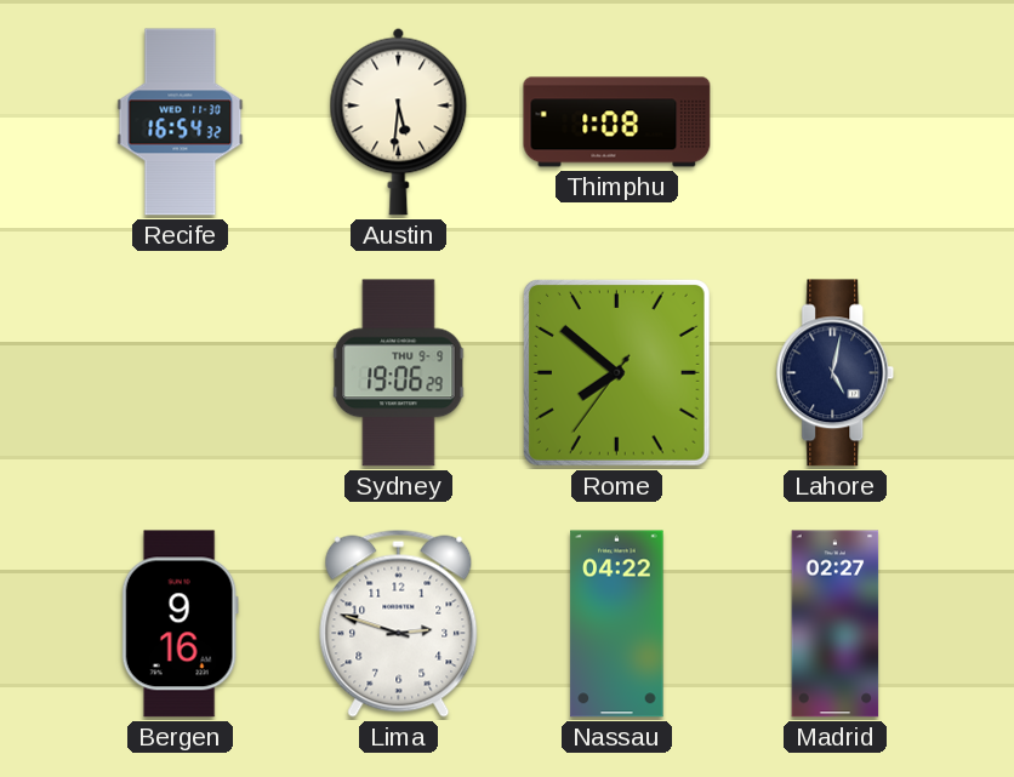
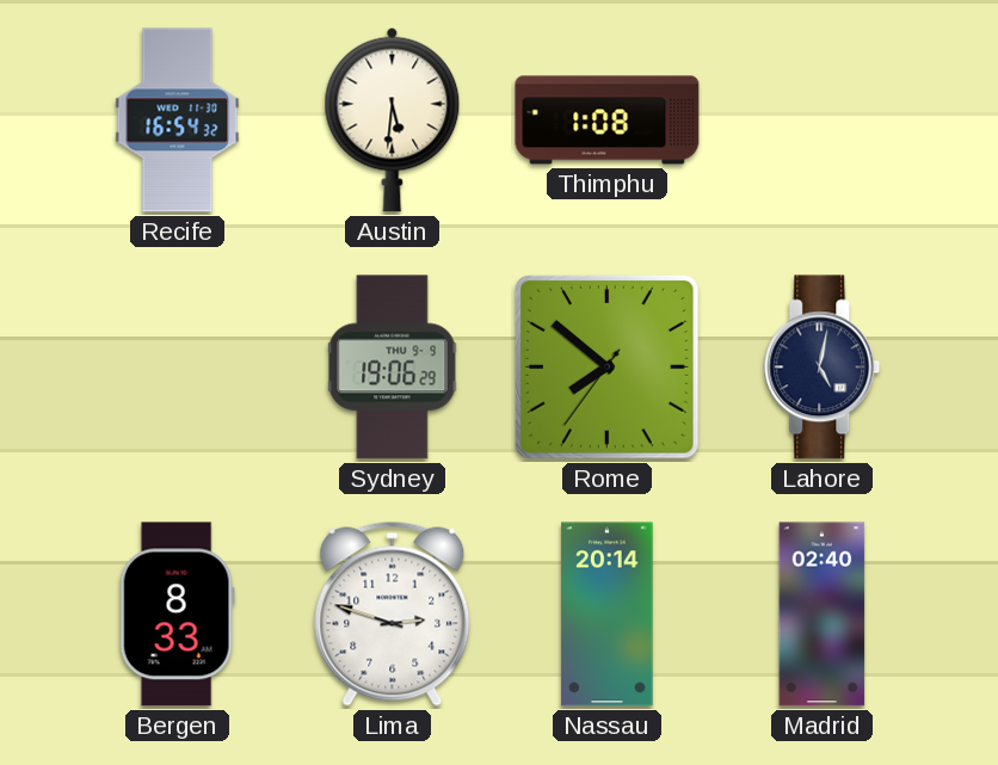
Bergen: 9:16 -> 8:33 (177, 615)
Nassau: 04:22 -> 20:14 (608, 615)
Madrid: 02:27 -> 02:40 (823, 615)
